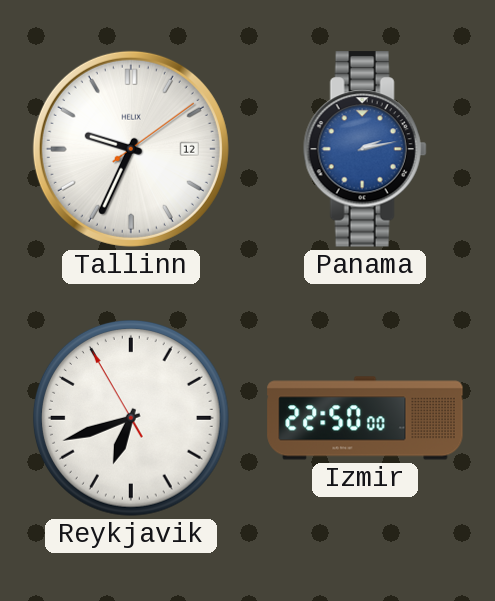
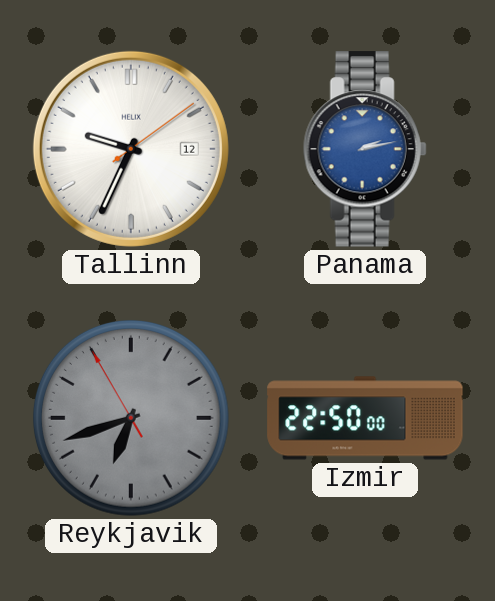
Reykjavik dial: white -> grey (131, 418)
